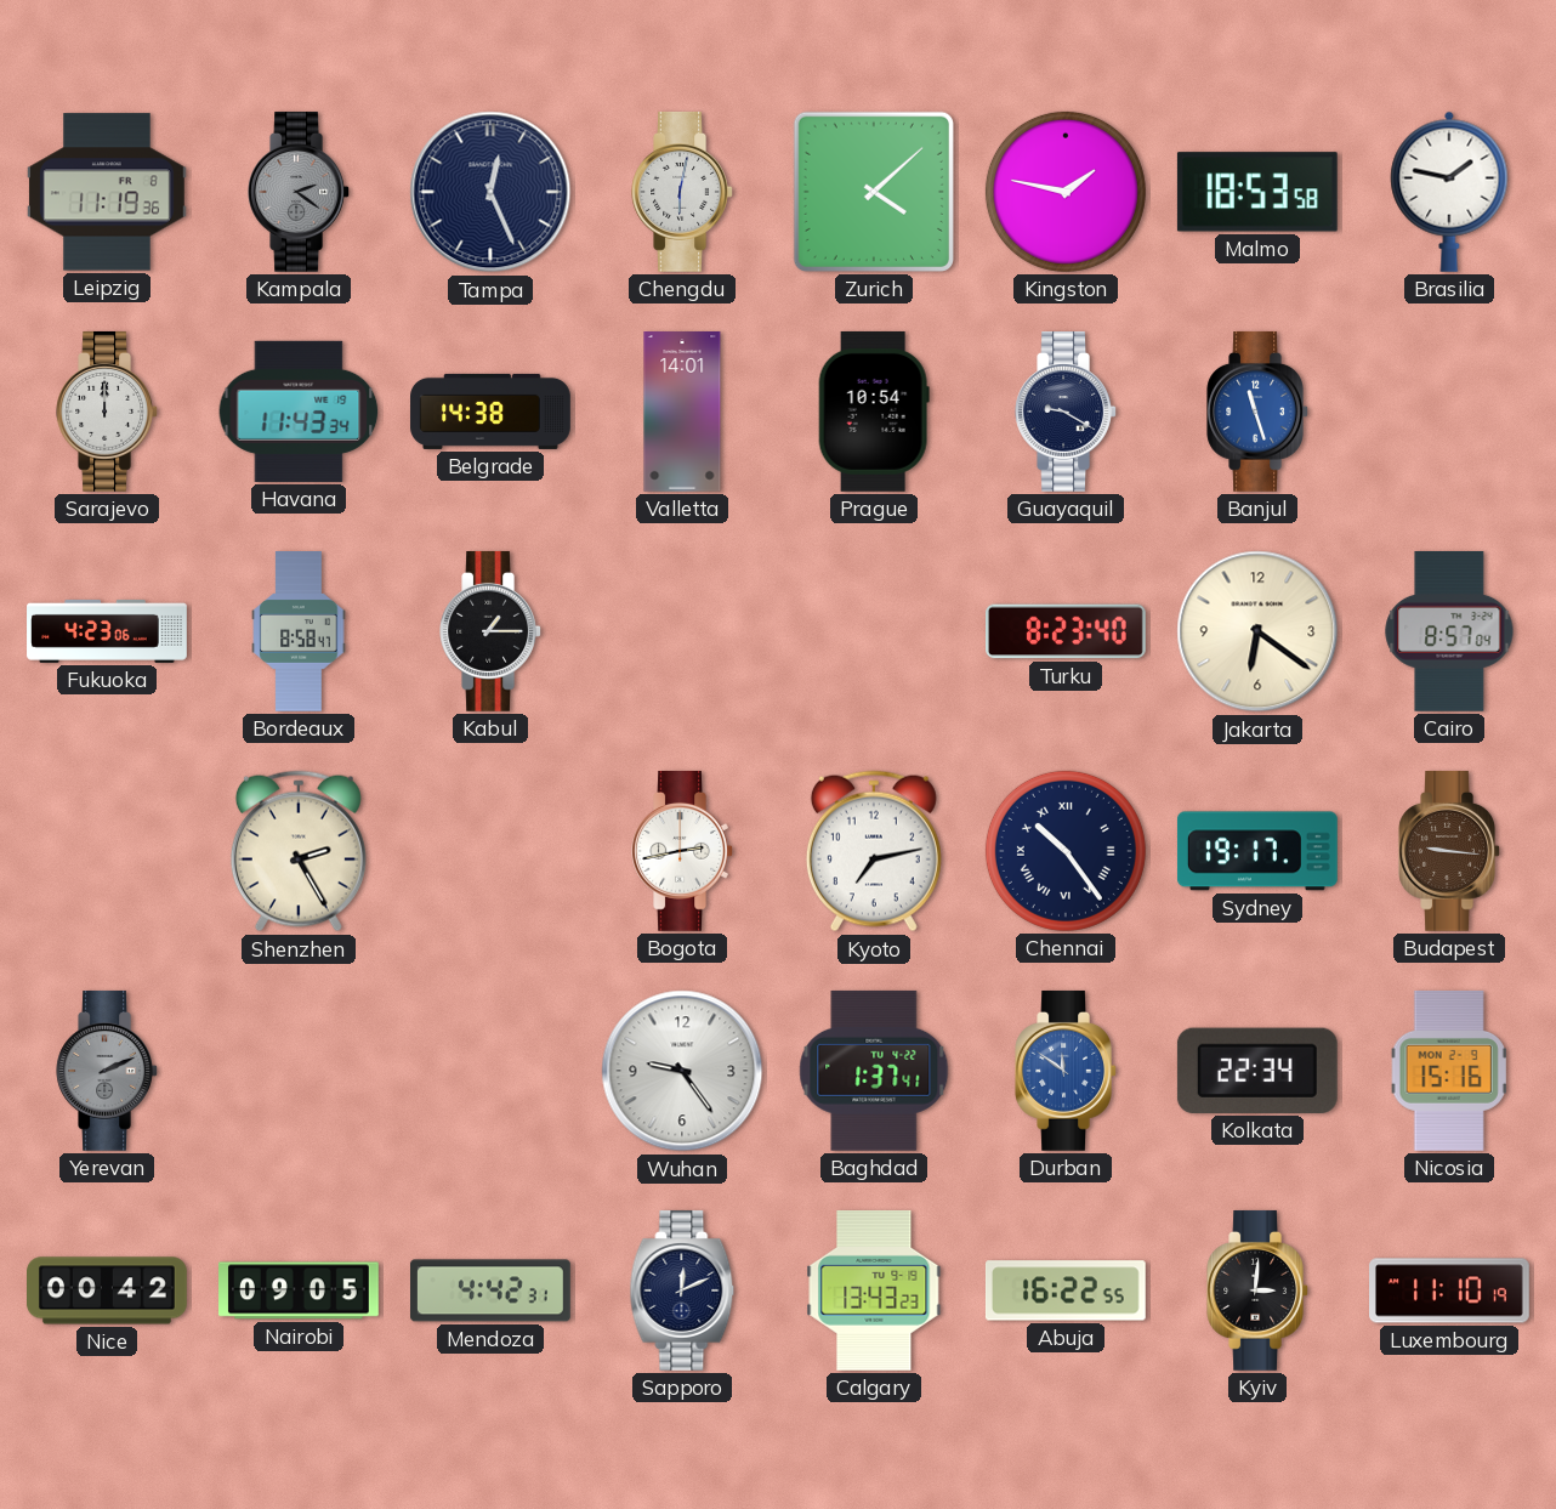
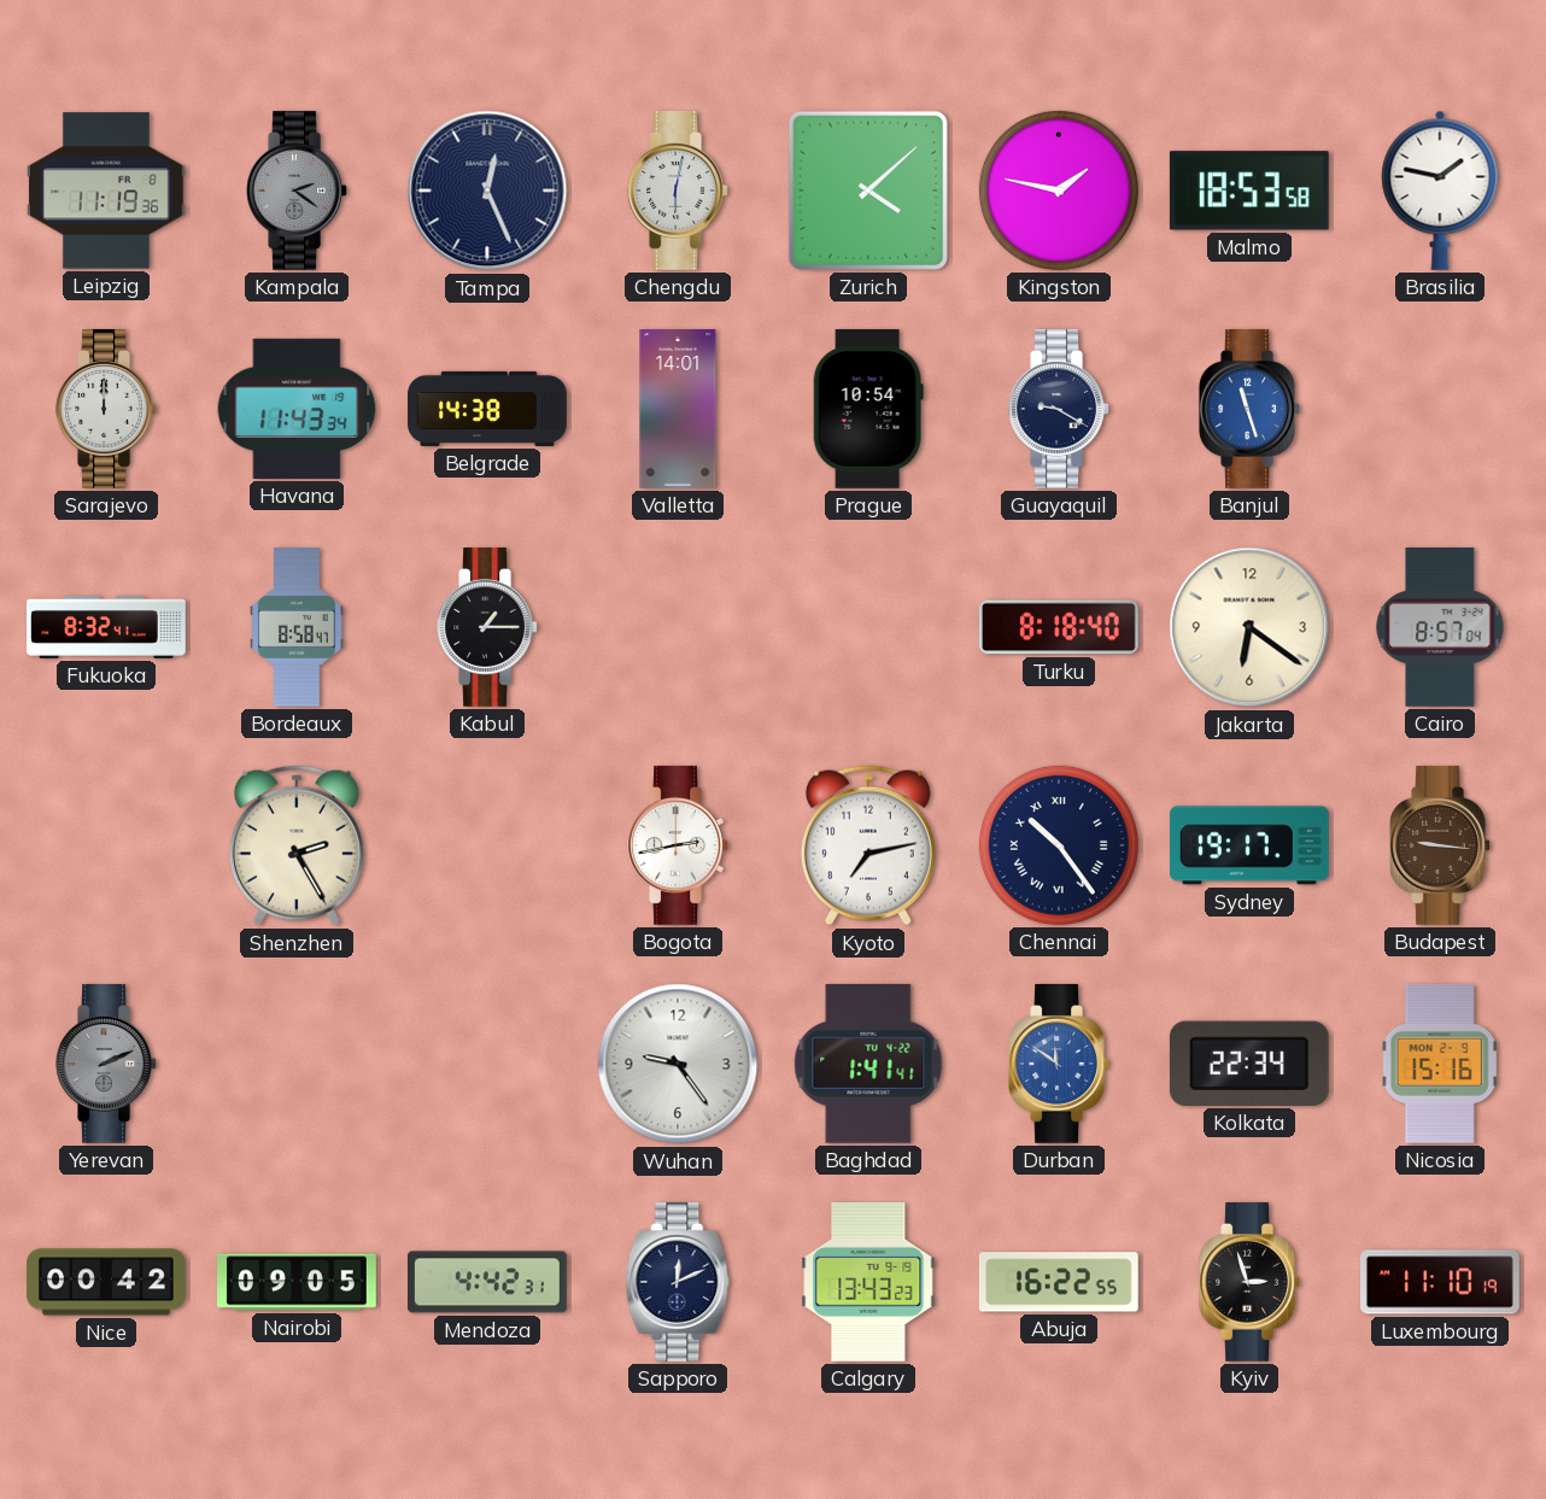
Fukuoka: 4:23 -> 8:32 (106, 627)
Turku: 8:23 -> 8:18 (1060, 627)
Baghdad: 1:37 -> 1:41 (868, 1064)
Kyiv: 3:01 -> 2:57 (1249, 1282)
